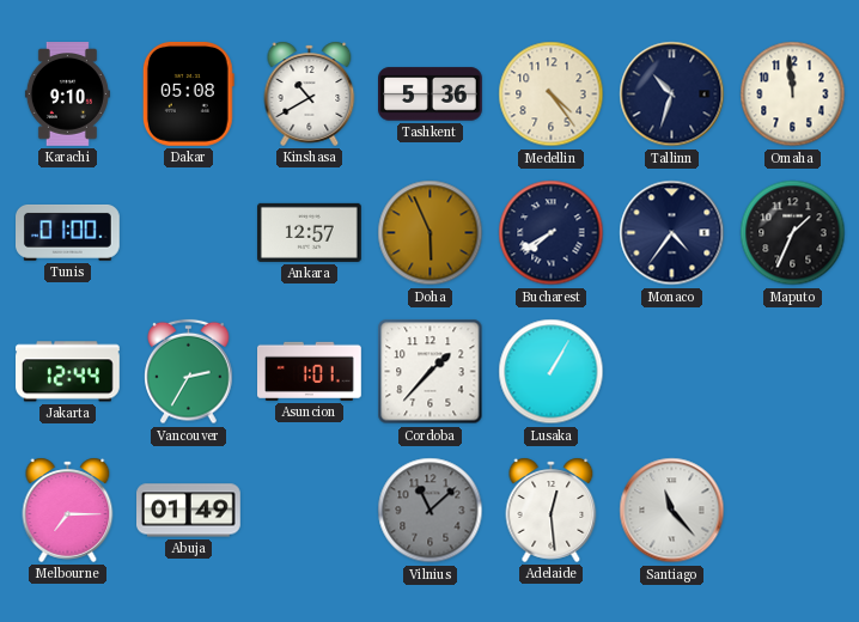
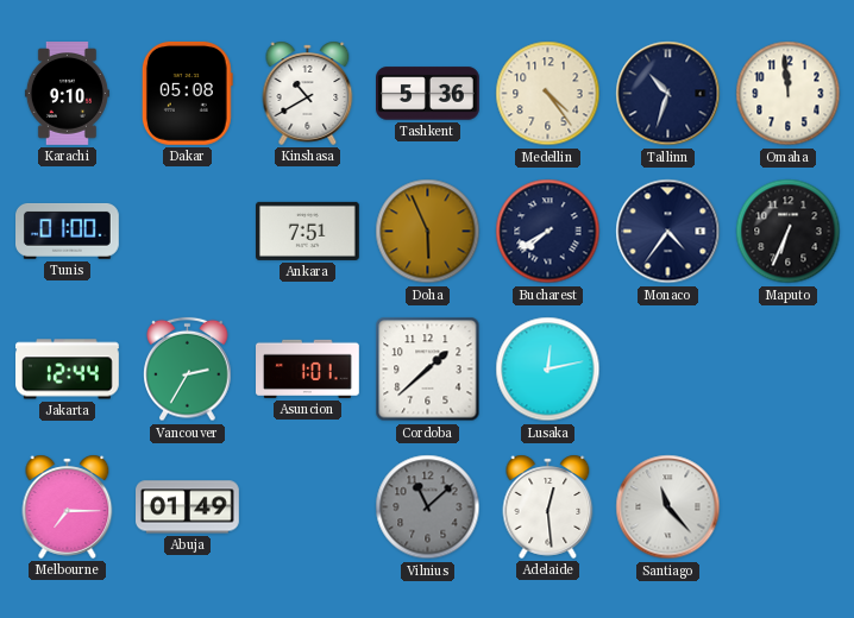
Ankara: 12:57 -> 7:51 (308, 231)
Maputo: 1:34 -> 6:34 (789, 232)
Cordoba: 1:37 -> 1:38 (428, 370)
Lusaka: 1:05 -> 12:13 (548, 370)
